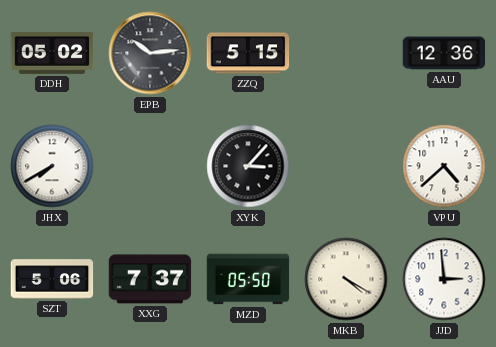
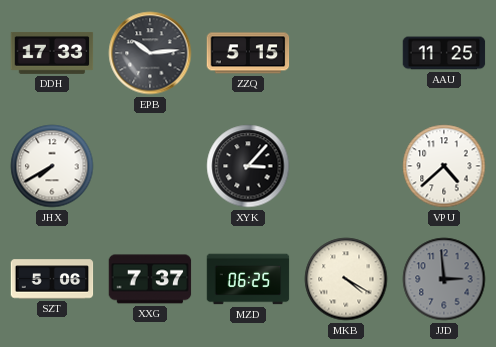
DDH: 05:02 -> 17:33 (52, 53)
AAU: 12:36 -> 11:25 (444, 53)
MZD: 05:50 -> 06:25 (248, 279)
JJD dial: white -> grey (444, 279)
